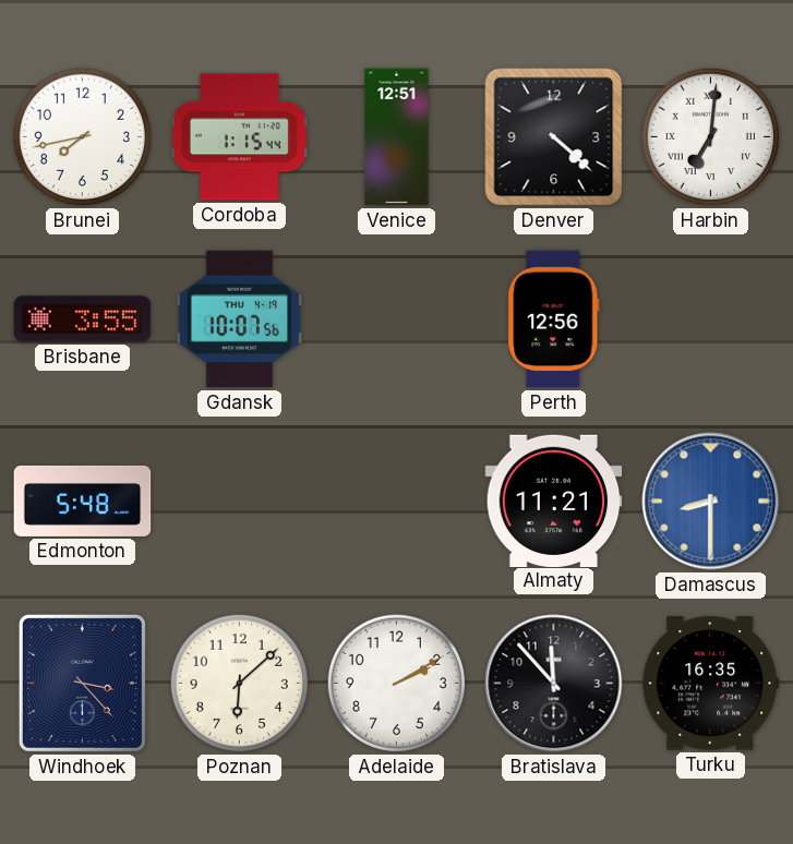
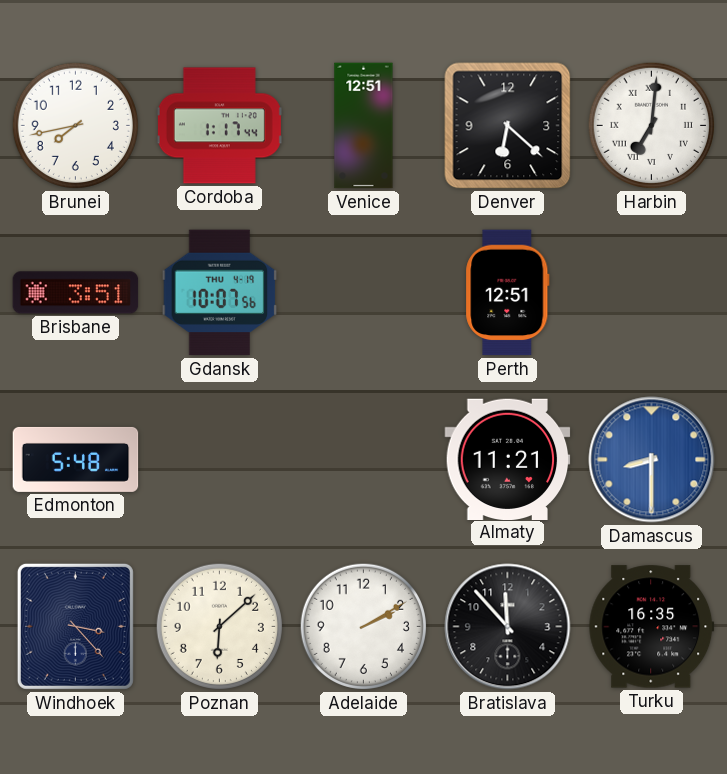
Cordoba: 1:15 -> 1:17 (219, 126)
Denver: 4:22 -> 6:22 (508, 126)
Brisbane: 3:55 -> 3:51 (76, 293)
Perth: 12:56 -> 12:51 (508, 293)
